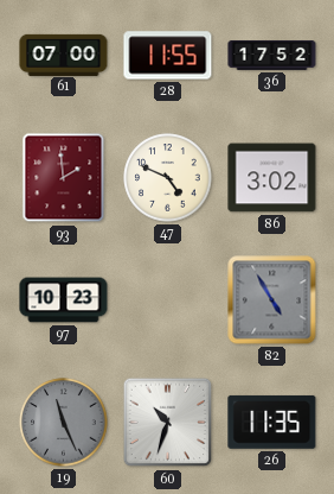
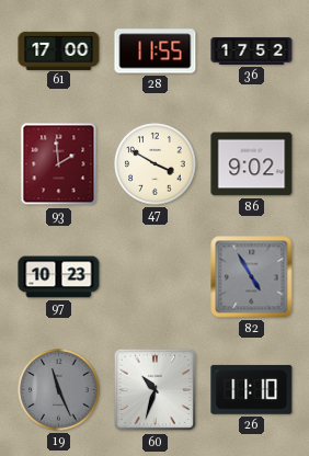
61: 07:00 -> 17:00 (59, 50)
47: 4:49 -> 3:50 (156, 164)
86: 3:02 -> 9:02 (252, 164)
26: 11:35 -> 11:10 (252, 389)
